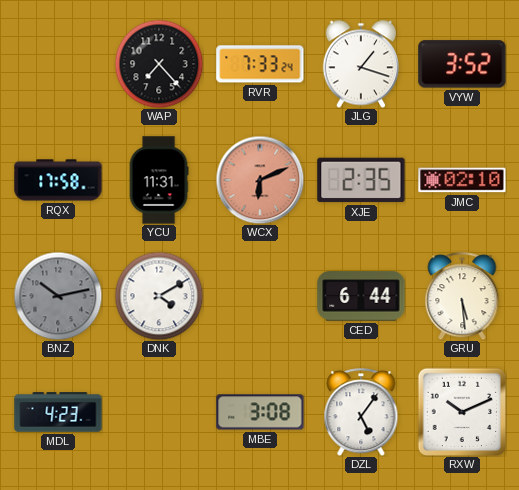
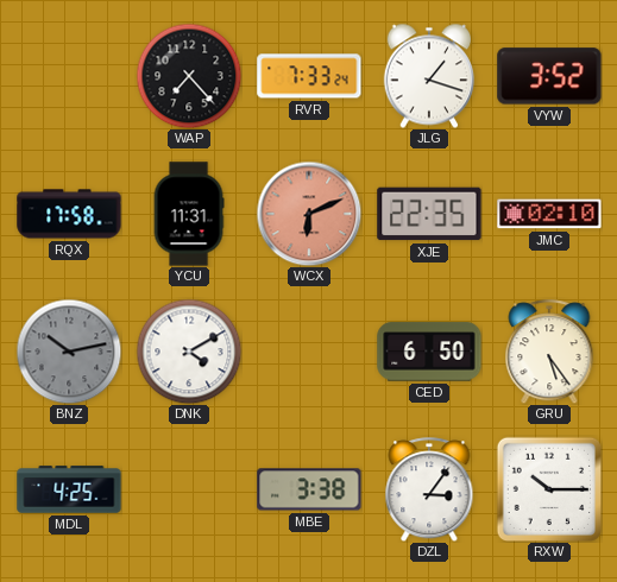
XJE: 2:35 -> 22:35 (429, 214)
CED: 6:44 -> 6:50 (429, 352)
GRU: 5:29 -> 5:24 (549, 352)
MDL: 4:23 -> 4:25 (69, 489)
MBE: 3:08 -> 3:38 (309, 489)
DZL: 5:06 -> 3:06 (429, 489)
RXW: 10:11 -> 10:15 (548, 488)
